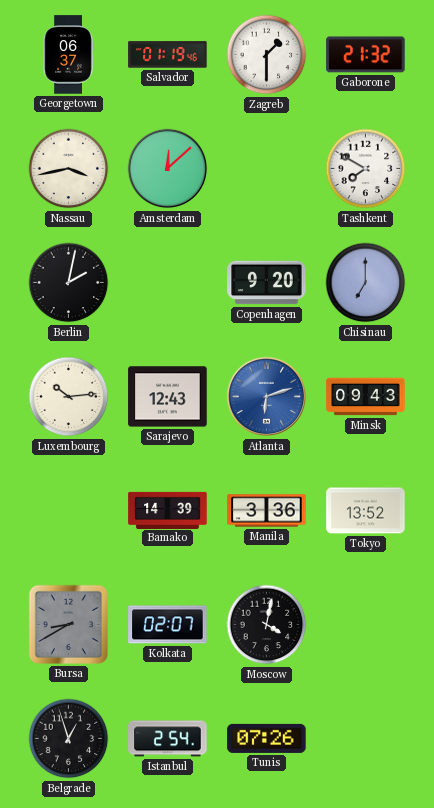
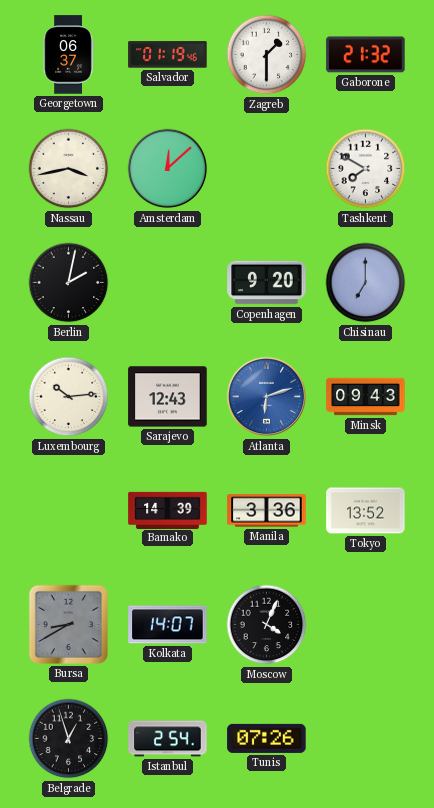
Kolkata: 02:07 -> 14:07 (168, 625)
Moscow: 4:02 -> 4:04 (267, 625)
